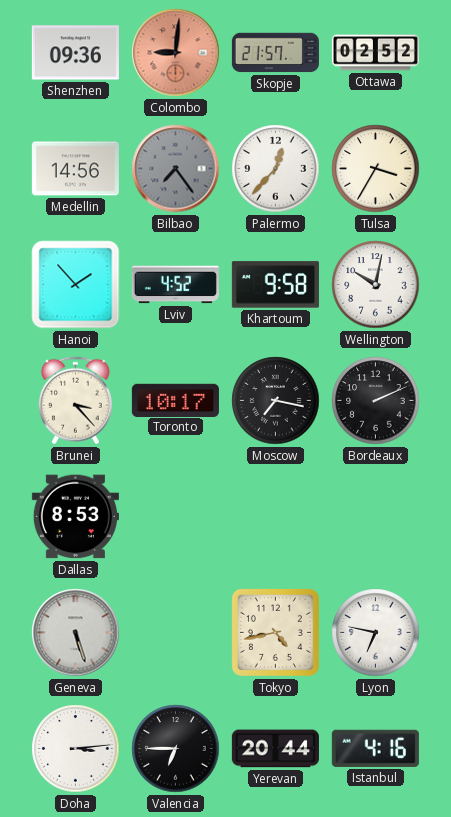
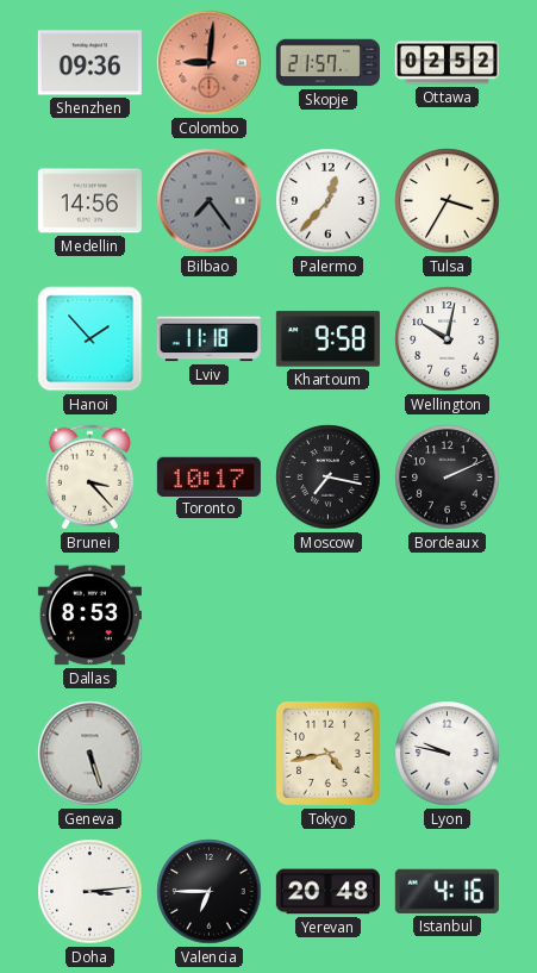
Lviv: 4:52 -> 11:18 (208, 339)
Lyon: 6:47 -> 9:47 (448, 754)
Yerevan: 20:44 -> 20:48 (327, 892)
